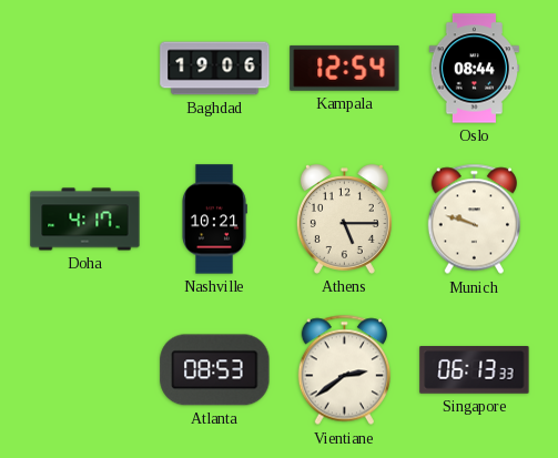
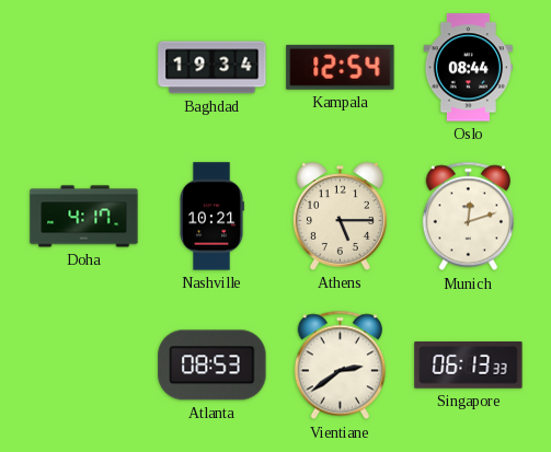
Baghdad: 19:06 -> 19:34 (213, 68)
Munich: 9:48 -> 12:12 (468, 217)
